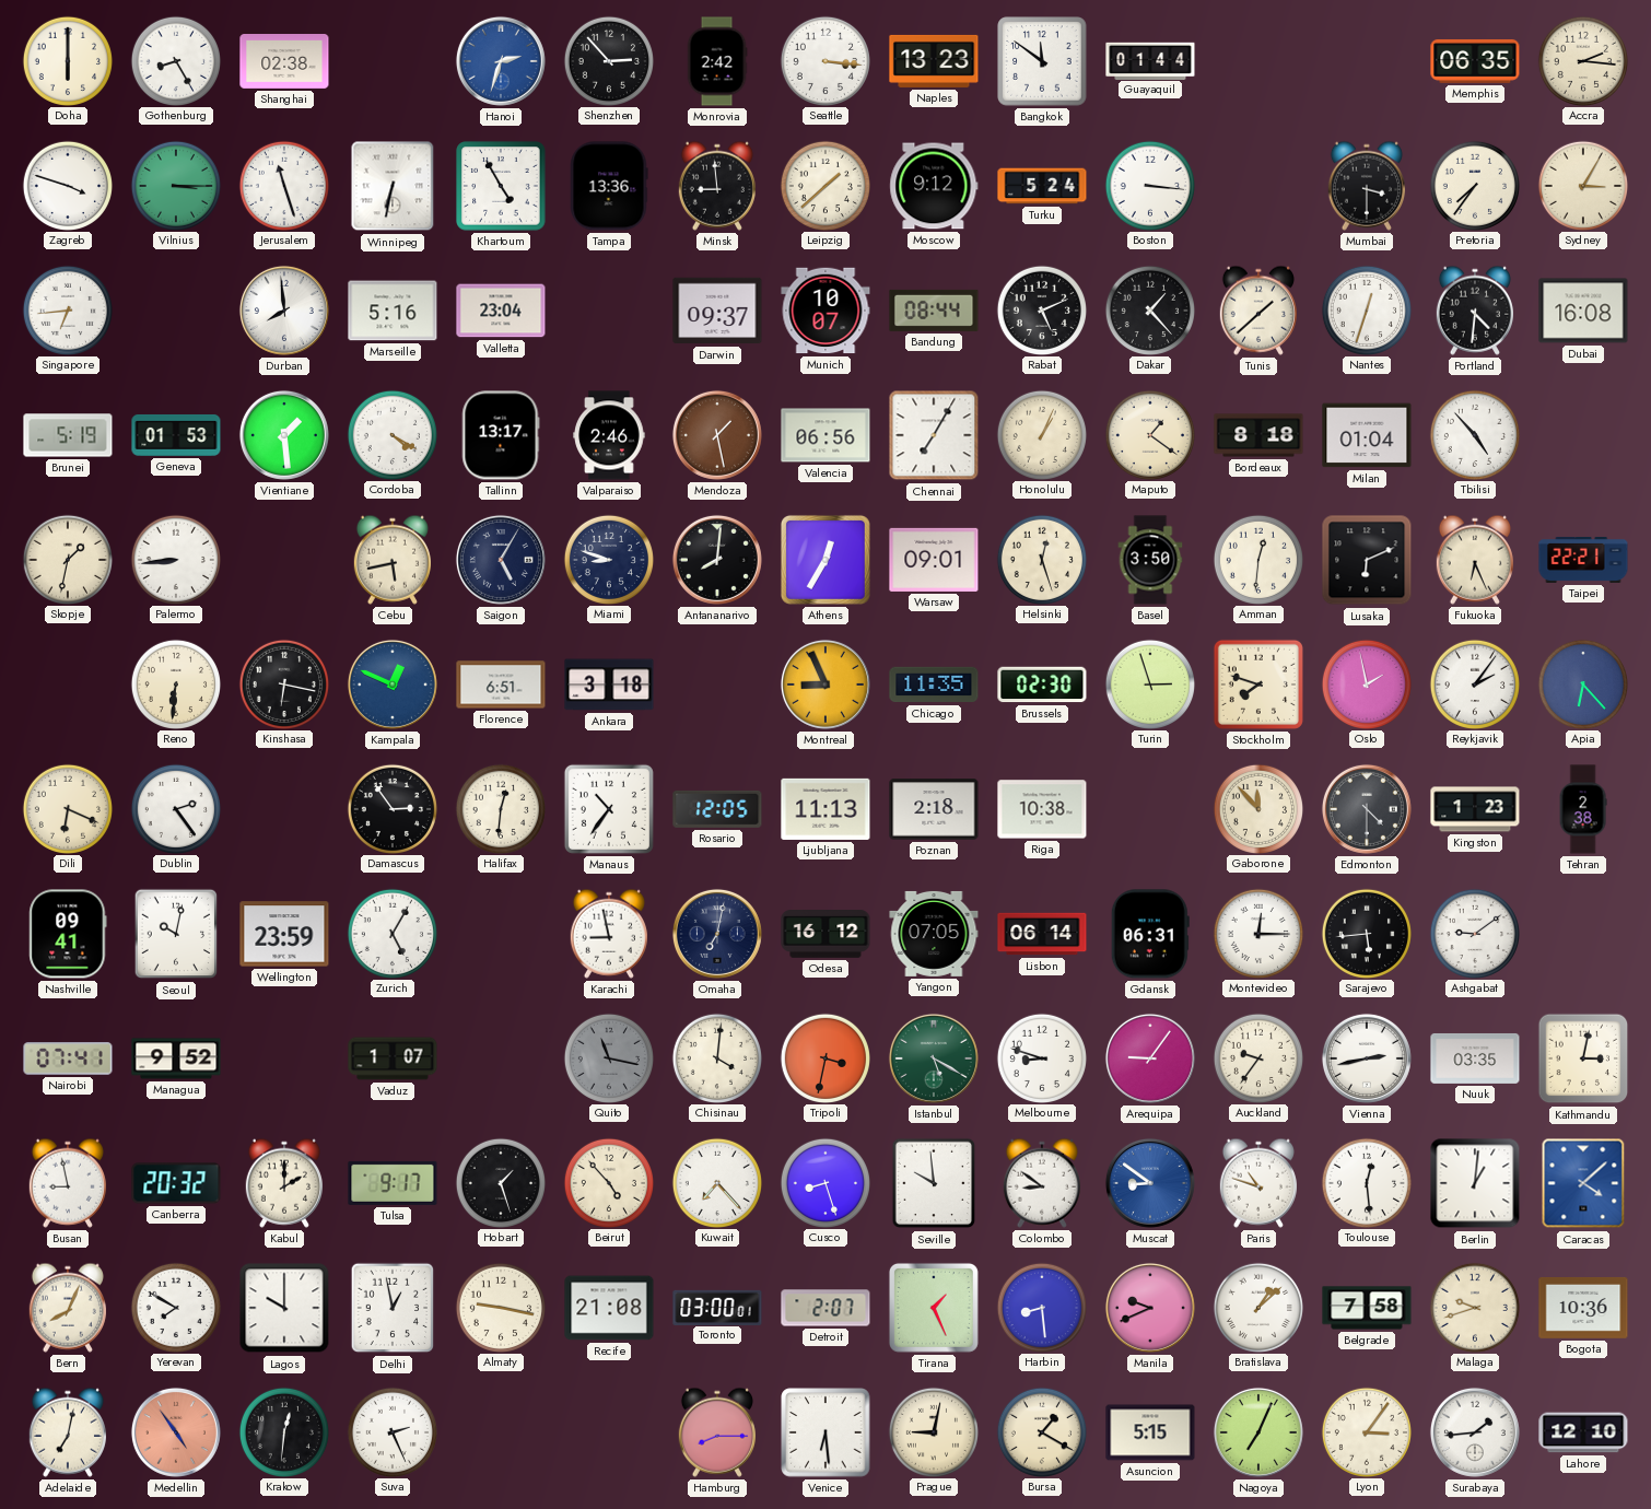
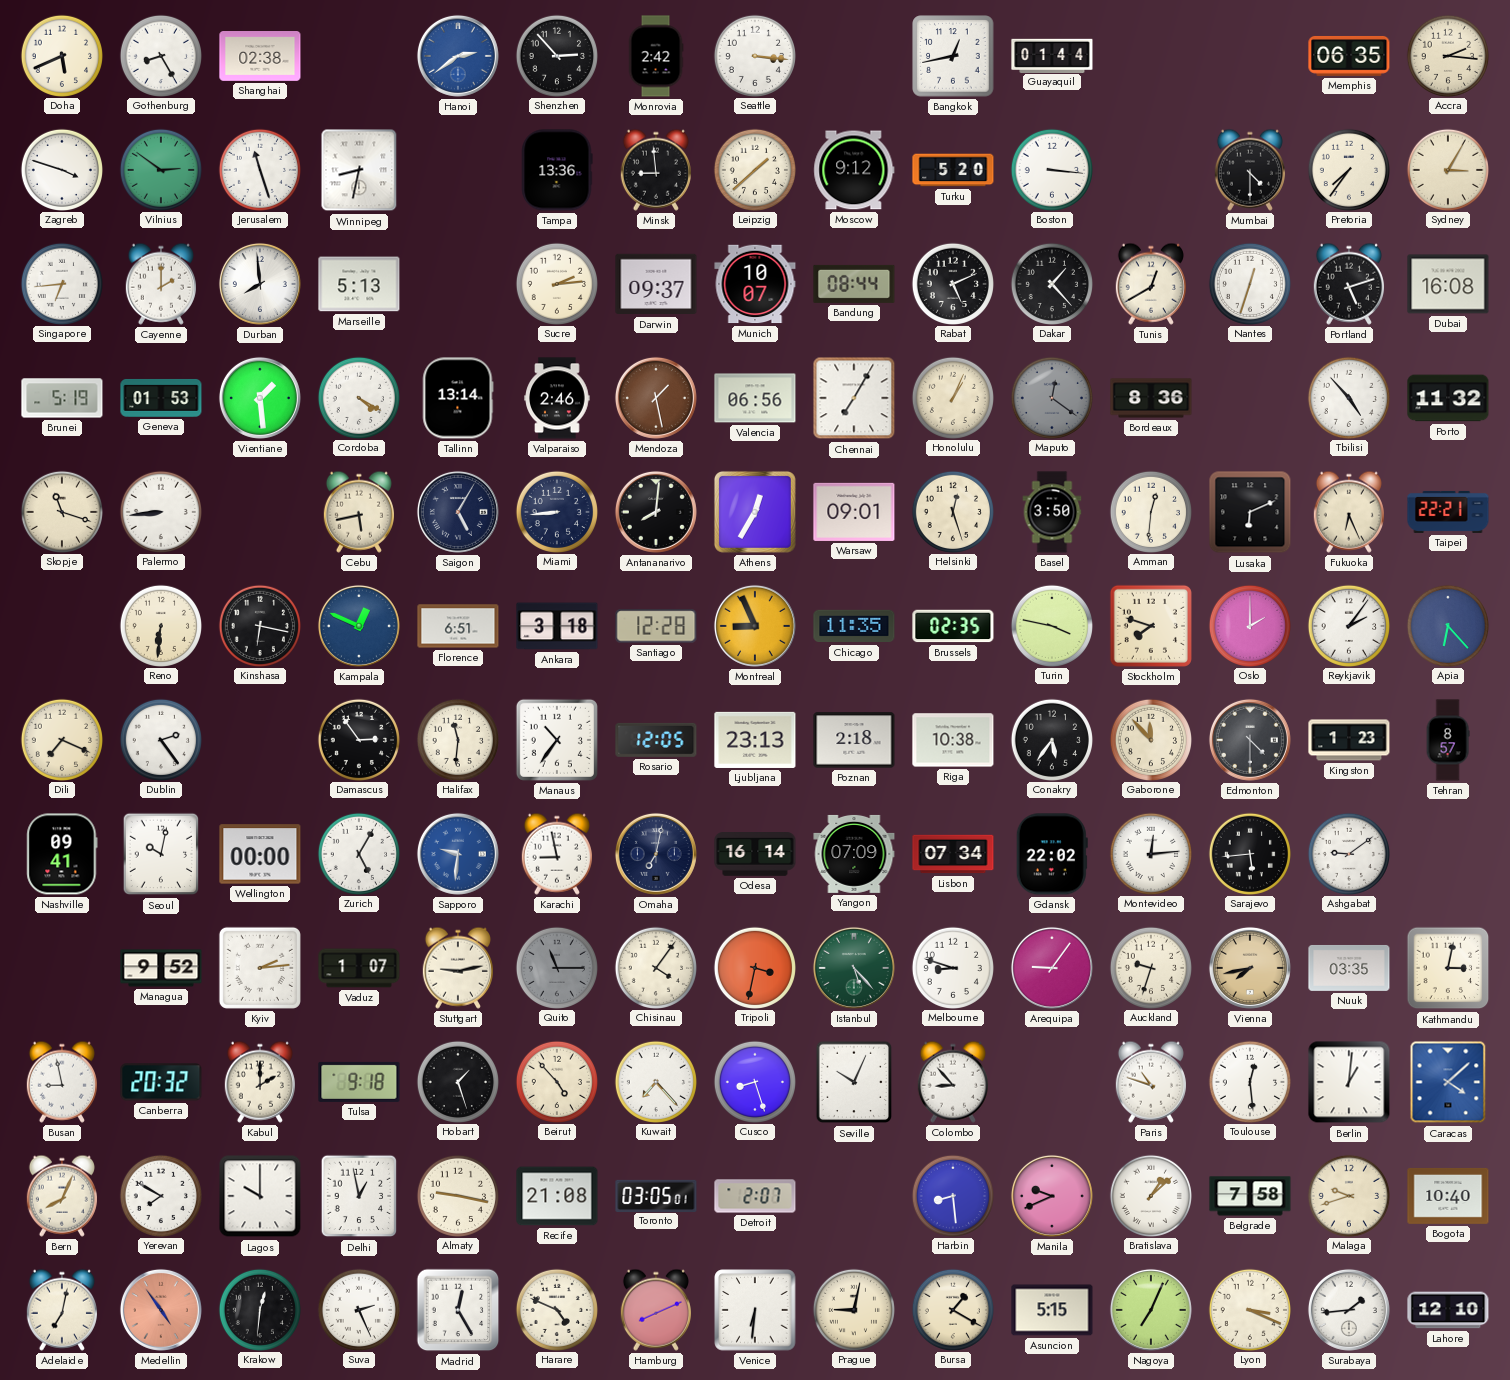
Doha: 6:00 -> 5:41 (61, 55)
Hanoi: 2:33 -> 2:39 (458, 56)
Naples: 13:23 -> none (934, 61)
Bangkok: 11:51 -> 12:43 (953, 56)
Vilnius: 3:15 -> 2:51 (160, 169)
Winnipeg: 6:32 -> 8:32 (359, 170)
Khartoum: 4:55 -> none (501, 186)
Turku: 5:24 -> 5:20 (953, 170)
Mumbai: 3:30 -> 4:30 (1250, 170)
Cayenne: none -> 2:00 (161, 284)
Marseille: 5:16 -> 5:13 (359, 284)
Valletta: 23:04 -> none (501, 311)
Sucre: none -> 2:14 (556, 283)
Tunis: 1:38 -> 12:40 (1151, 284)
Portland: 4:31 -> 5:12 (1349, 284)
Tallinn: 13:17 -> 13:14 (458, 398)
Maputo: 1:21 -> 12:21 (1051, 397)
Maputo dial: cream -> grey (1051, 397)
Bordeaux: 8:18 -> 8:36 (1151, 398)
Milan: 01:04 -> none (1367, 435)
Porto: none -> 11:32 (1448, 398)
Skopje: 1:32 -> 11:18 (61, 511)
Miami: 8:48 -> 8:44 (556, 511)
Santiago: none -> 12:28 (656, 626)
Brussels: 02:30 -> 02:35 (953, 626)
Turin: 2:57 -> 3:47 (1051, 625)
Oslo: 1:58 -> 2:00 (1249, 625)
Dili: 6:19 -> 7:19 (61, 739)
Halifax: 12:31 -> 11:31 (457, 739)
Ljubljana: 11:13 -> 23:13 (755, 740)
Conakry: none -> 5:36 (1051, 739)
Tehran: 2:38 -> 8:57 (1448, 740)
Wellington: 23:59 -> 00:00 (260, 854)
Sapporo: none -> 9:31 (458, 854)
Odesa: 16:12 -> 16:14 (755, 855)
Yangon: 07:05 -> 07:09 (854, 854)
Lisbon: 06:14 -> 07:34 (953, 854)
Gdansk: 06:31 -> 22:02 (1052, 854)
Montevideo: 12:15 -> 12:14 (1150, 853)
Nairobi: 07:41 -> none (68, 1058)
Kyiv: none -> 2:14 (260, 968)
Stuttgart: none -> 9:13 (458, 968)
Quito: 11:17 -> 11:15 (556, 967)
Chisinau: 4:01 -> 4:06 (655, 967)
Istanbul: 5:20 -> 5:23 (854, 968)
Auckland: 9:36 -> 9:33 (1150, 967)
Vienna: 2:43 -> 7:43 (1250, 968)
Vienna dial: white -> champagne (1250, 968)
Tulsa: 9:17 -> 9:18 (359, 1082)
Seville: 9:59 -> 10:04 (854, 1082)
Colombo: 8:51 -> 8:53 (953, 1082)
Muscat: 8:51 -> none (1150, 1183)
Toronto: 03:00 -> 03:05 (656, 1195)
Tirana: 1:26 -> none (934, 1308)
Bogota: 10:36 -> 10:40 (1448, 1196)
Madrid: none -> 12:25 (458, 1310)
Harare: none -> 4:49 (556, 1309)
Hamburg: 8:15 -> 8:11 (656, 1310)
Venice: 6:29 -> 6:31 (755, 1310)
Lyon: 3:06 -> 3:19 (1249, 1309)
